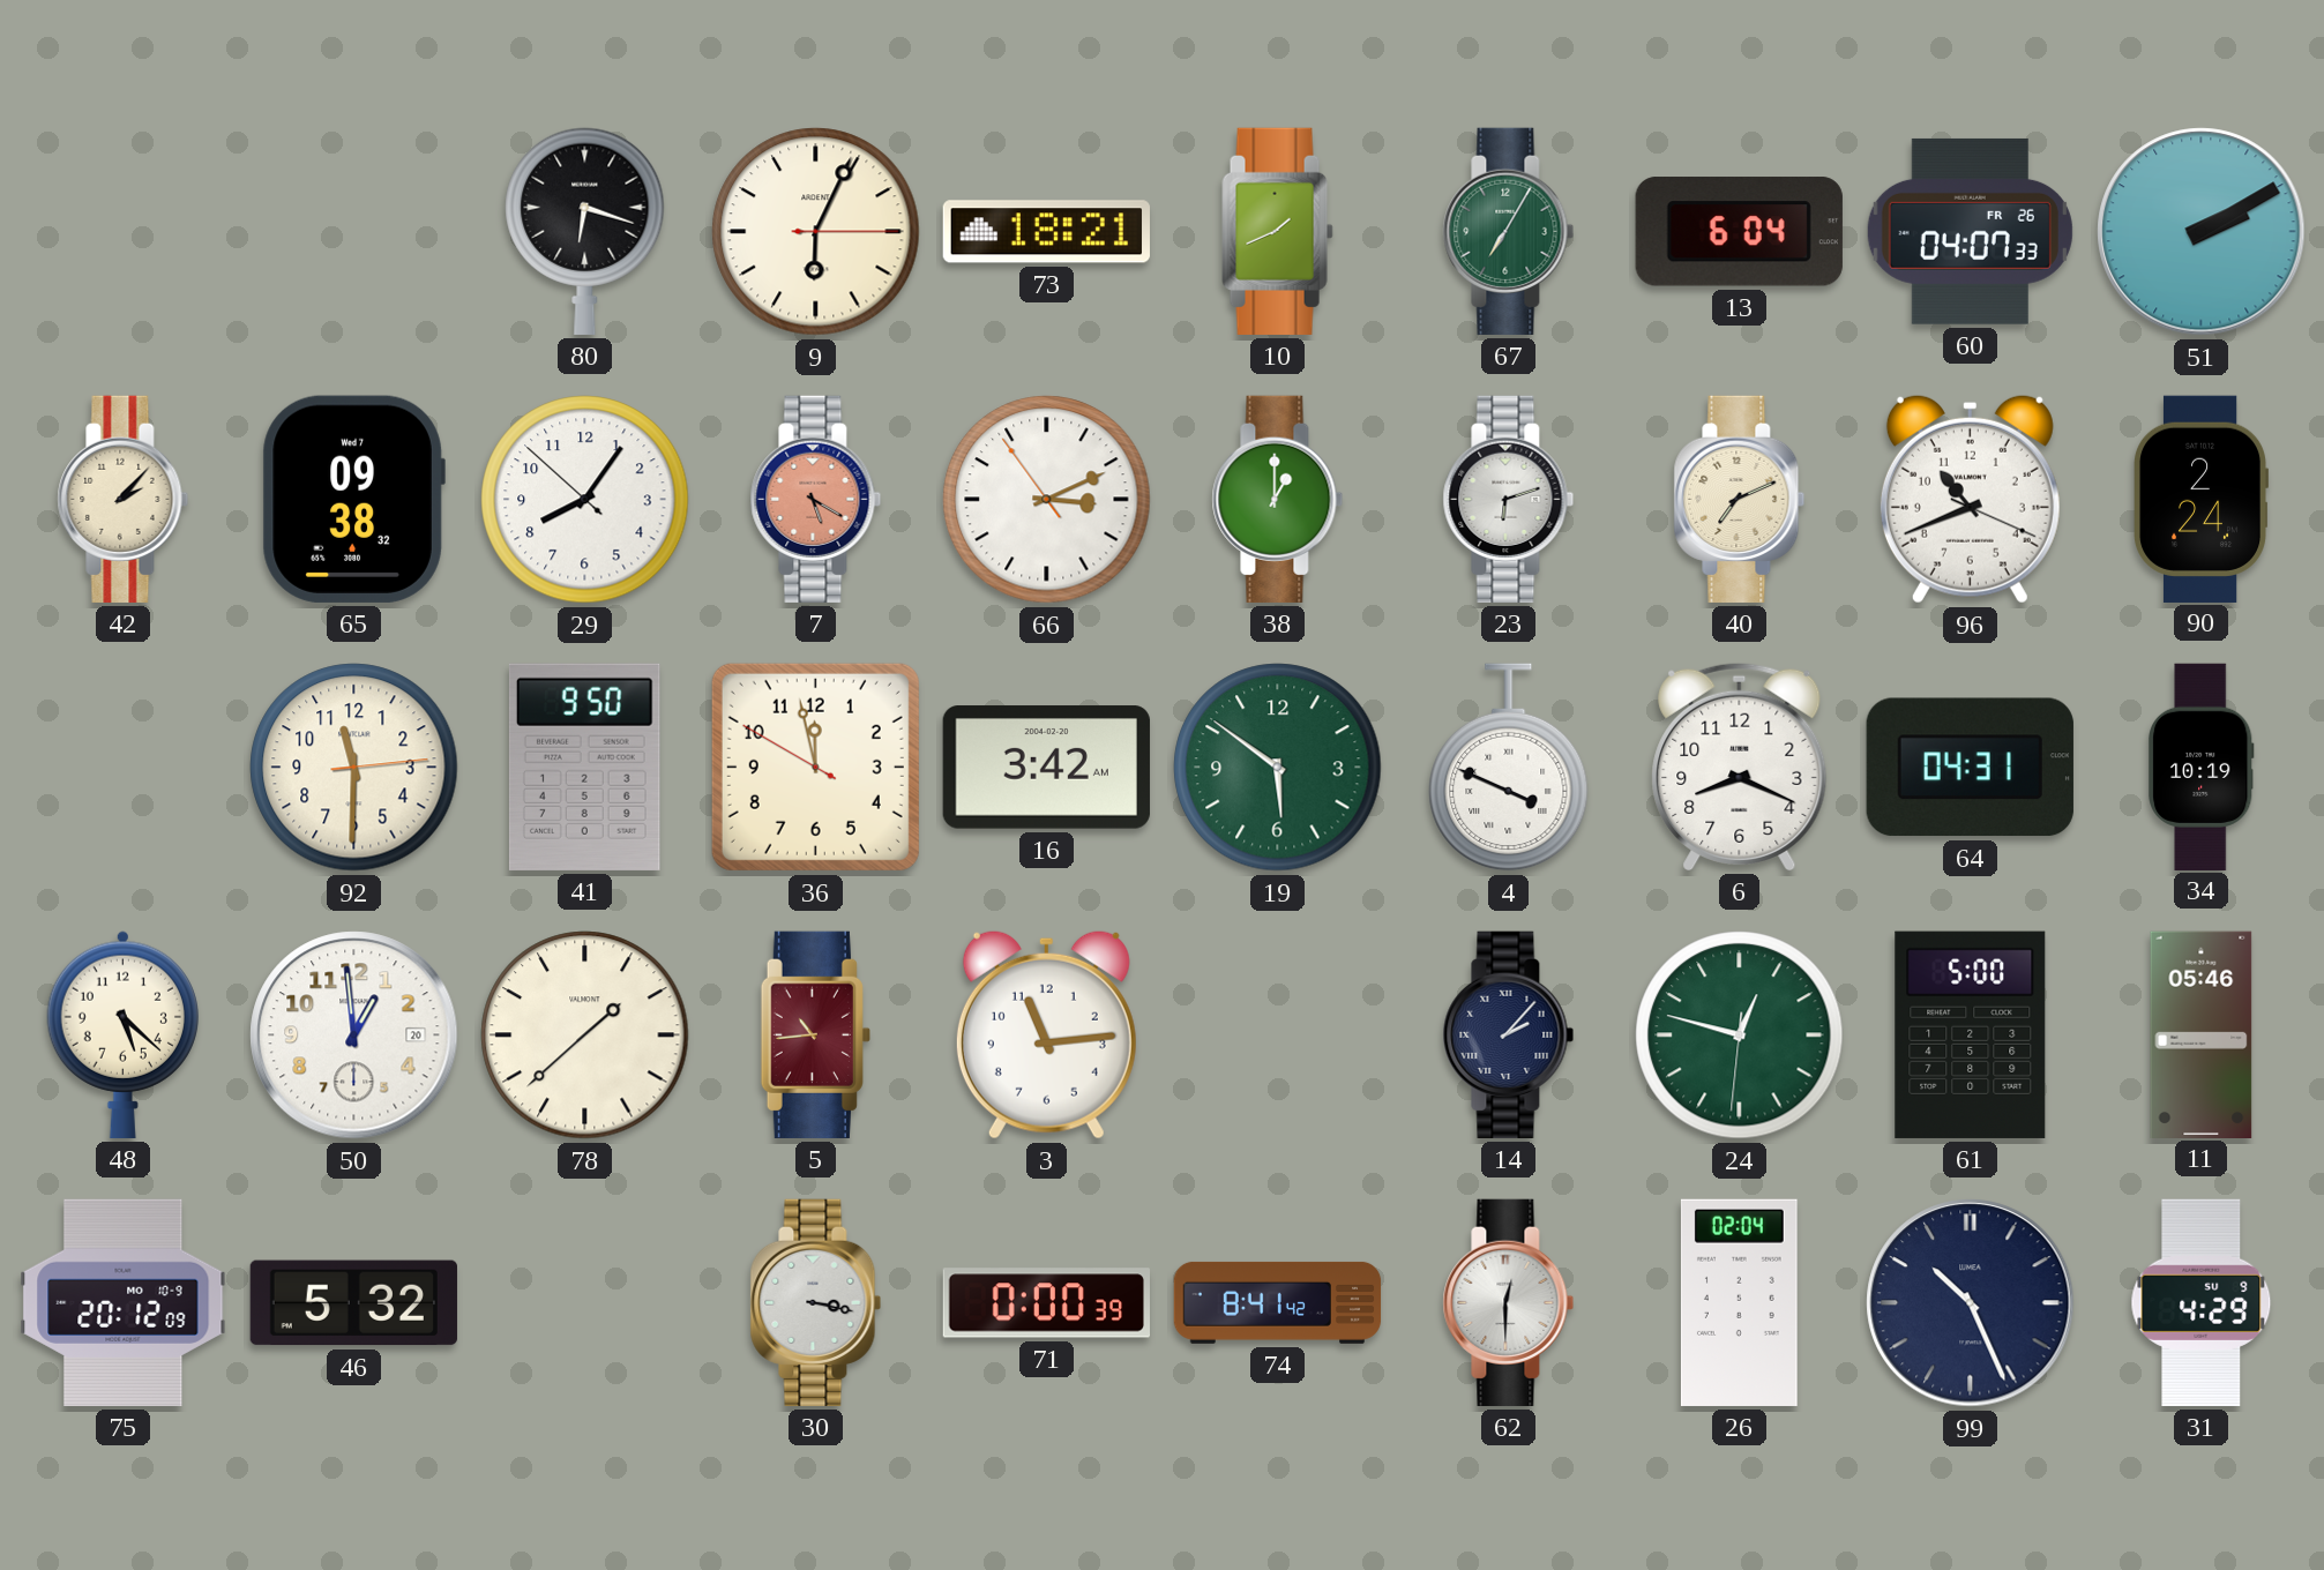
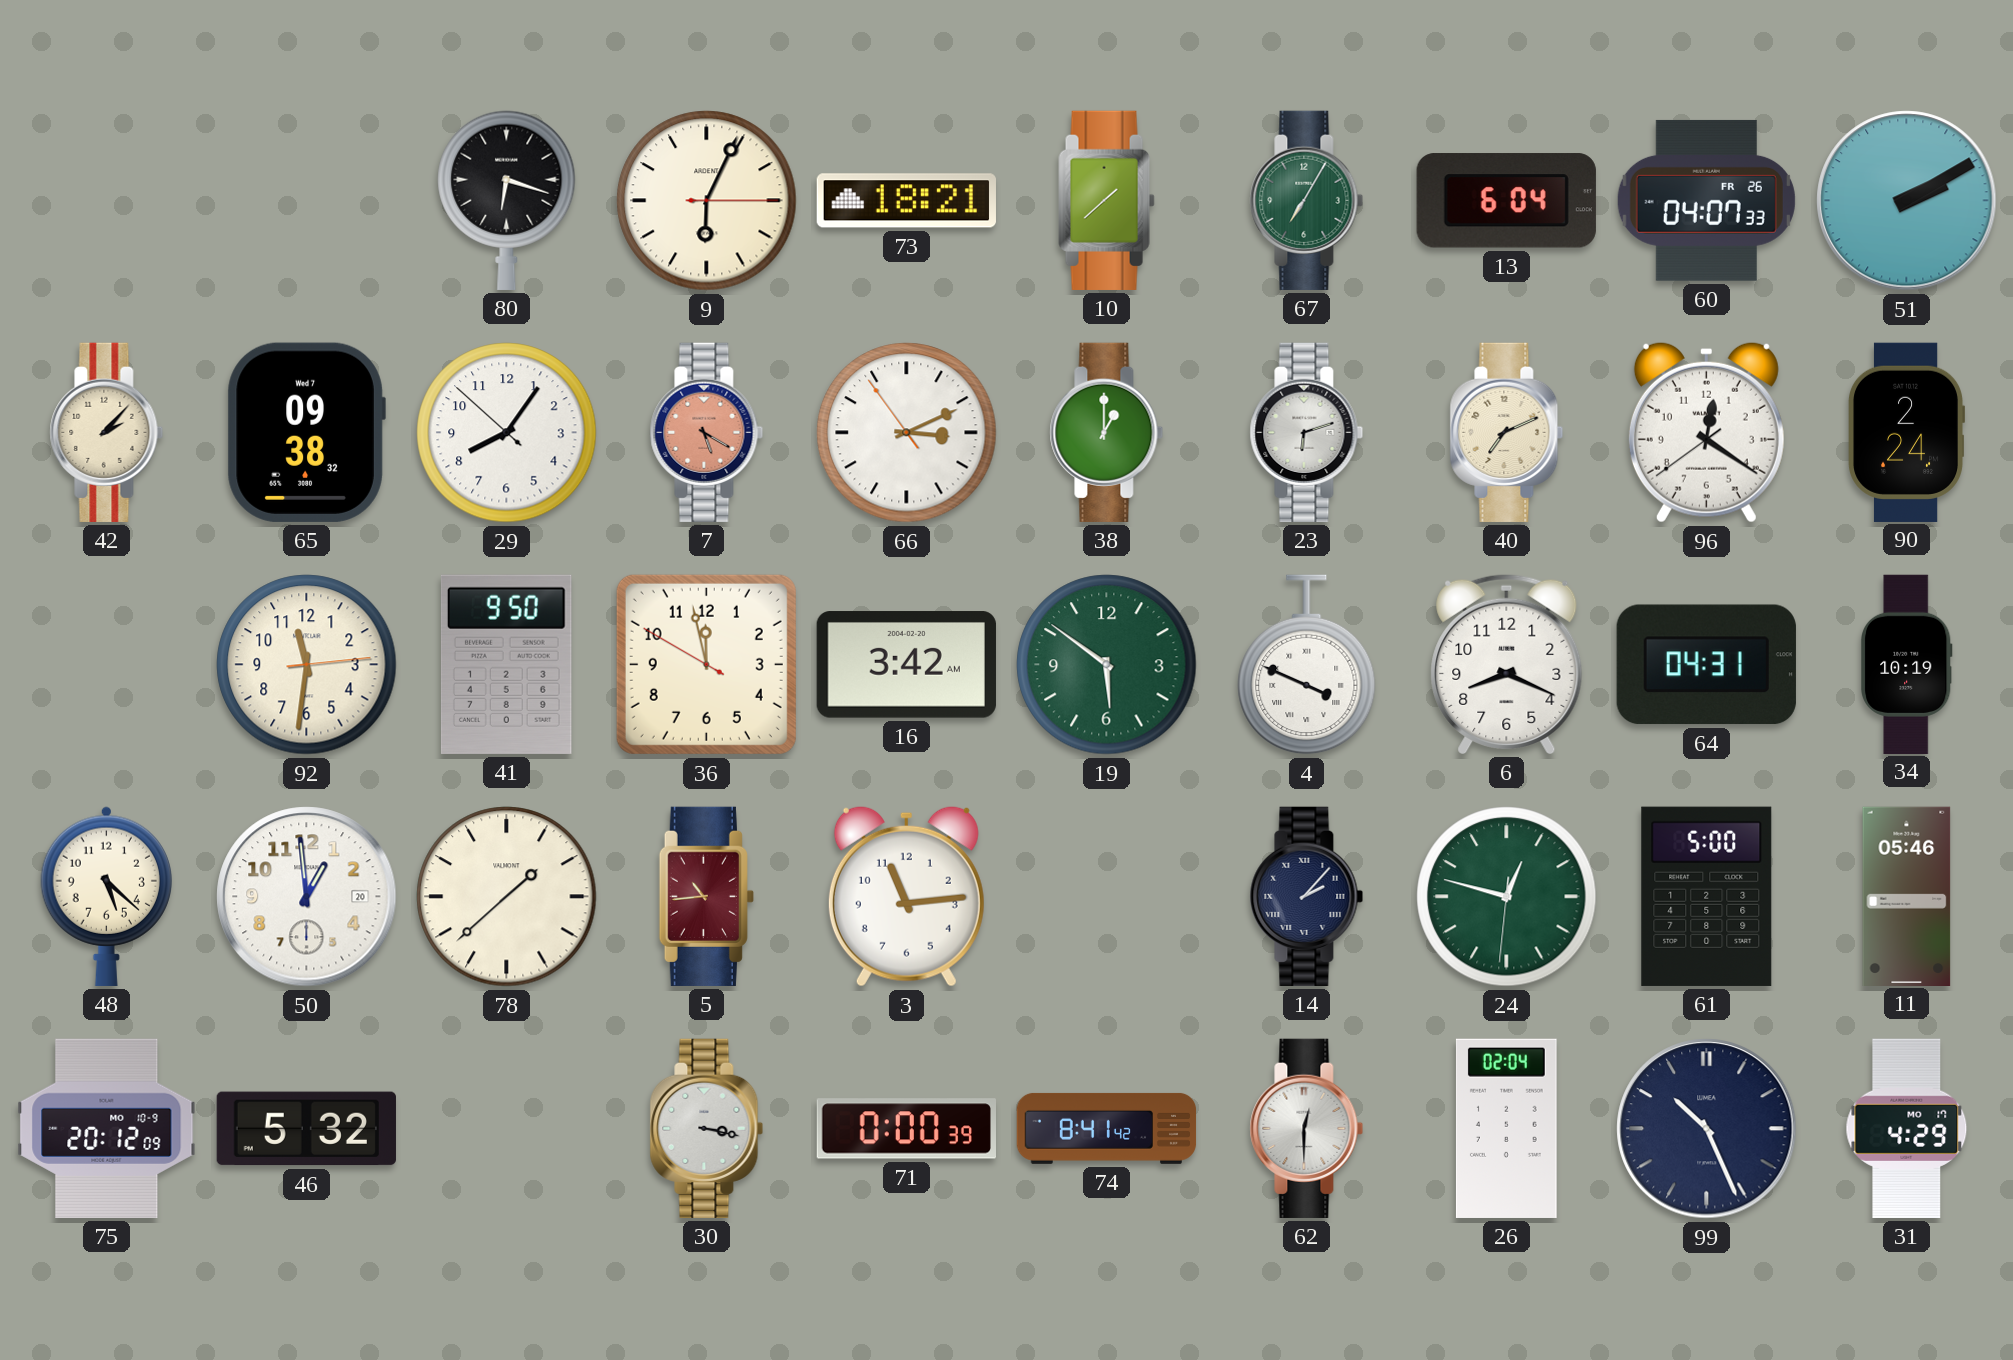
10: 1:41 -> 1:38 (1107, 200)
96: 10:41 -> 12:20 (1706, 432)
92: 11:30 -> 11:31 (307, 665)
31 date: SU 9 -> MO 17 (1907, 1128)
